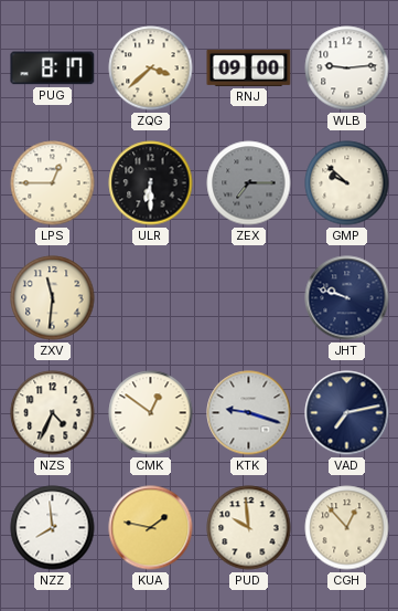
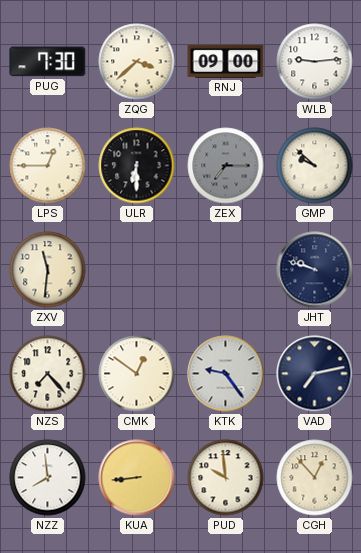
PUG: 8:17 -> 7:30 (48, 62)
NZS: 4:34 -> 7:23 (48, 374)
KTK: 9:18 -> 9:24 (226, 374)
KUA: 1:47 -> 8:44 (137, 478)
